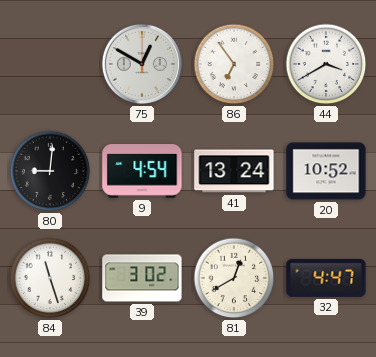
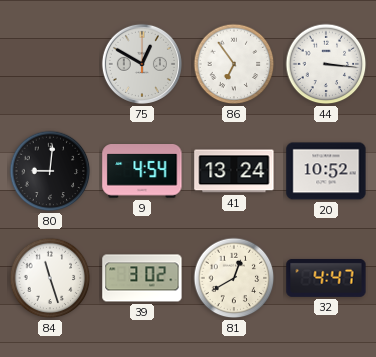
44: 3:40 -> 3:16 (326, 64)
